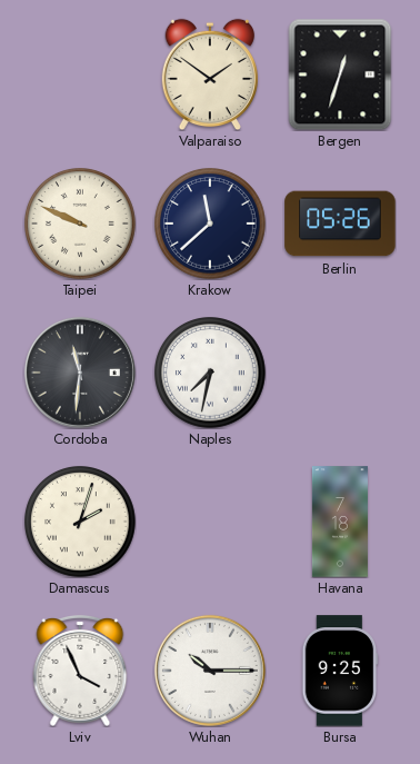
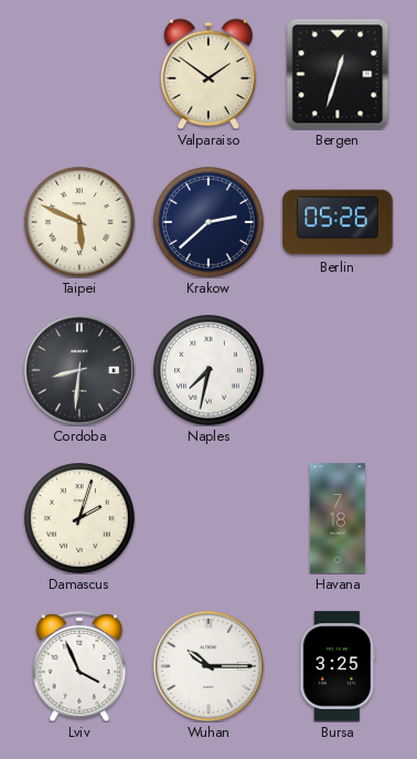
Taipei: 9:49 -> 5:49 (79, 222)
Krakow: 11:38 -> 2:38 (209, 222)
Cordoba: 11:31 -> 8:31 (79, 370)
Bursa: 9:25 -> 3:25 (338, 666)
